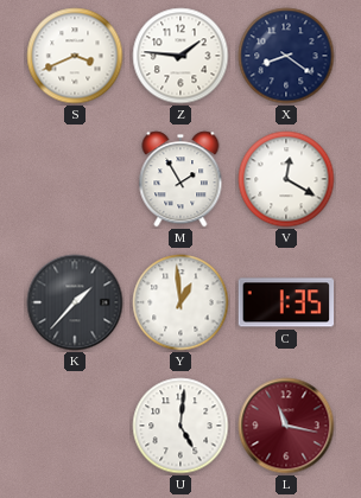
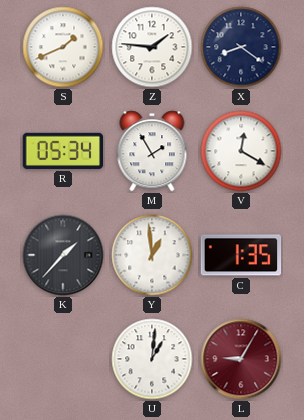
S: 3:41 -> 1:41 (63, 47)
R: none -> 05:34 (63, 151)
U: 5:01 -> 1:01 (152, 359)
L: 11:17 -> 9:05 (241, 359)
